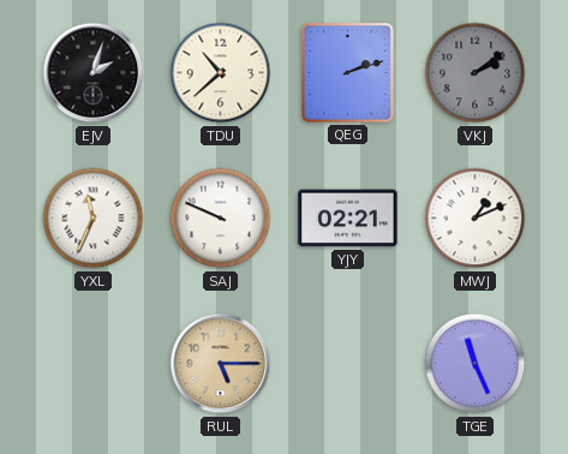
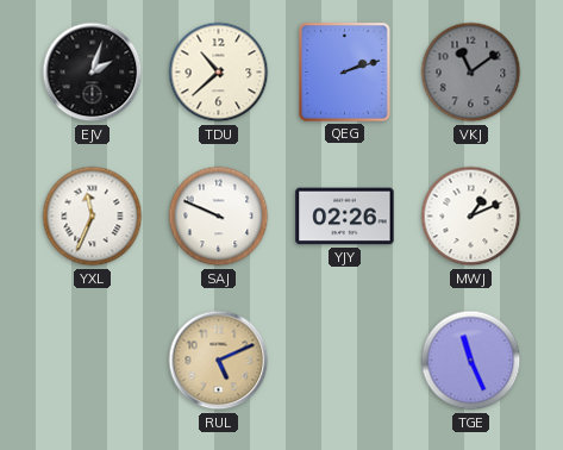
VKJ: 2:09 -> 11:09 (471, 73)
YJY: 02:21 -> 02:26 (345, 217)
RUL: 5:15 -> 5:11 (219, 361)
